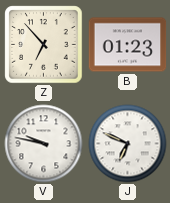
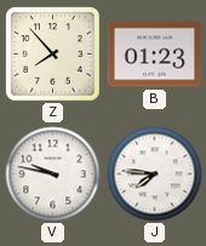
Z: 6:53 -> 7:53 (53, 55)
J: 6:49 -> 7:46 (155, 175)
